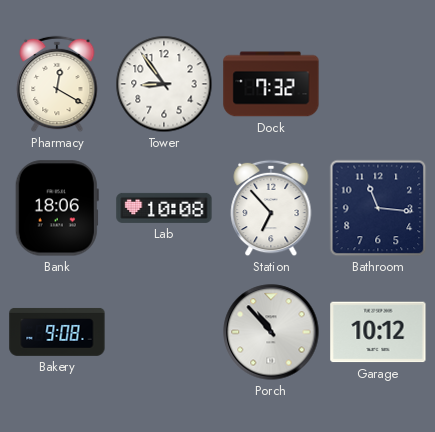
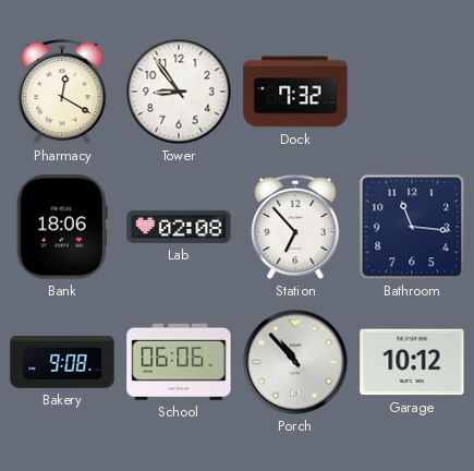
Lab: 10:08 -> 02:08 (179, 227)
School: none -> 06:06 (179, 362)
